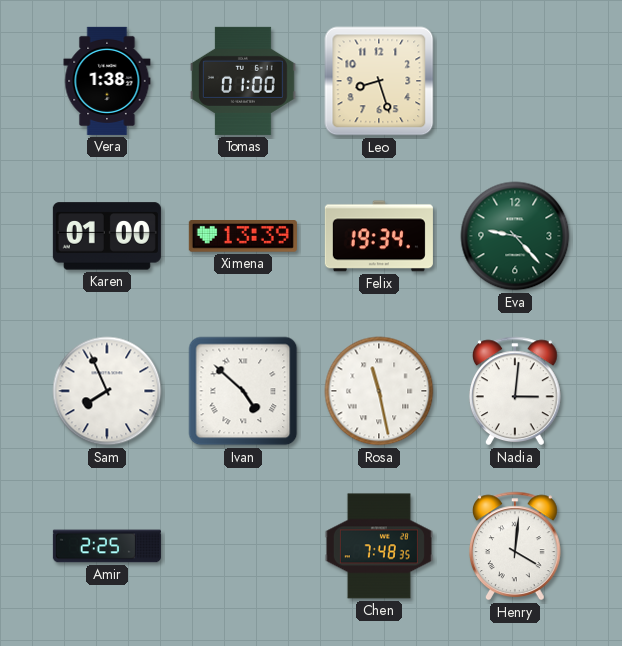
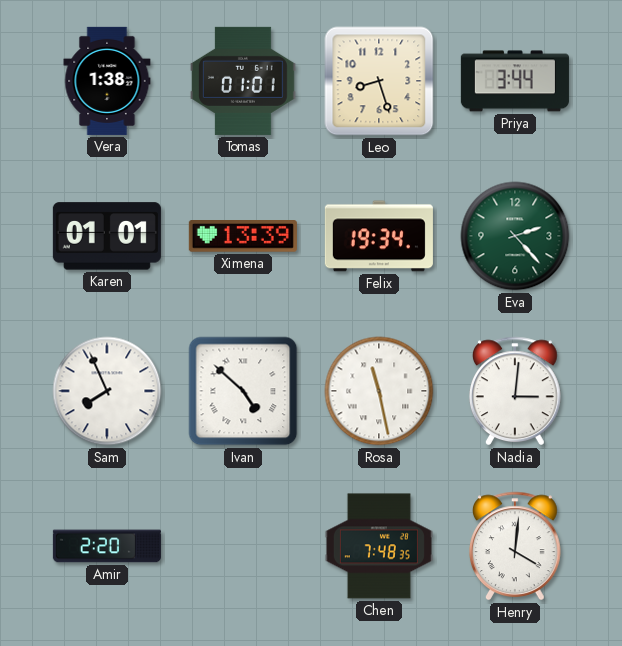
Tomas: 01:00 -> 01:01 (243, 81)
Priya: none -> 3:44 (515, 81)
Karen: 01:00 -> 01:01 (107, 236)
Eva: 9:23 -> 2:23 (515, 236)
Amir: 2:25 -> 2:20 (107, 546)
